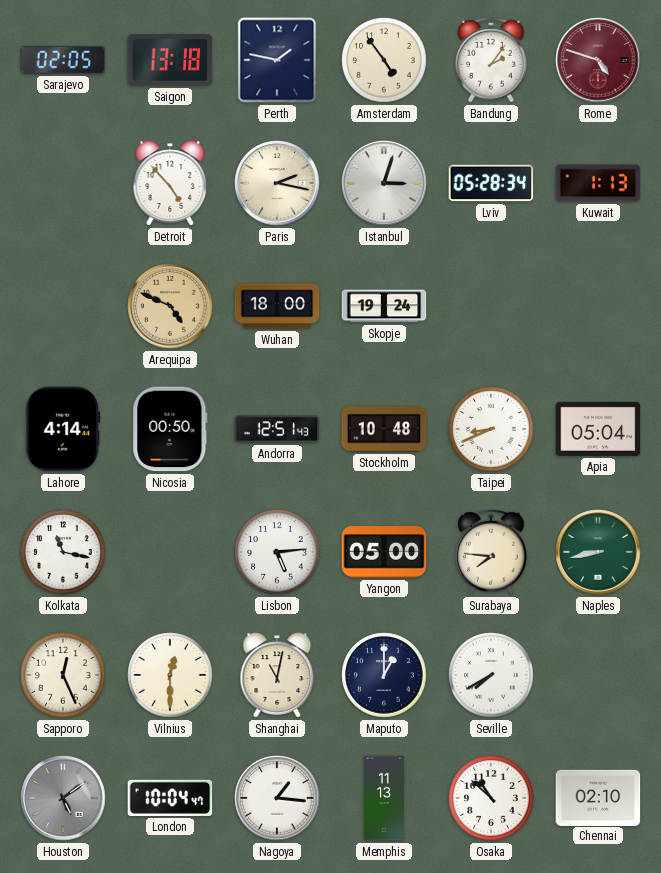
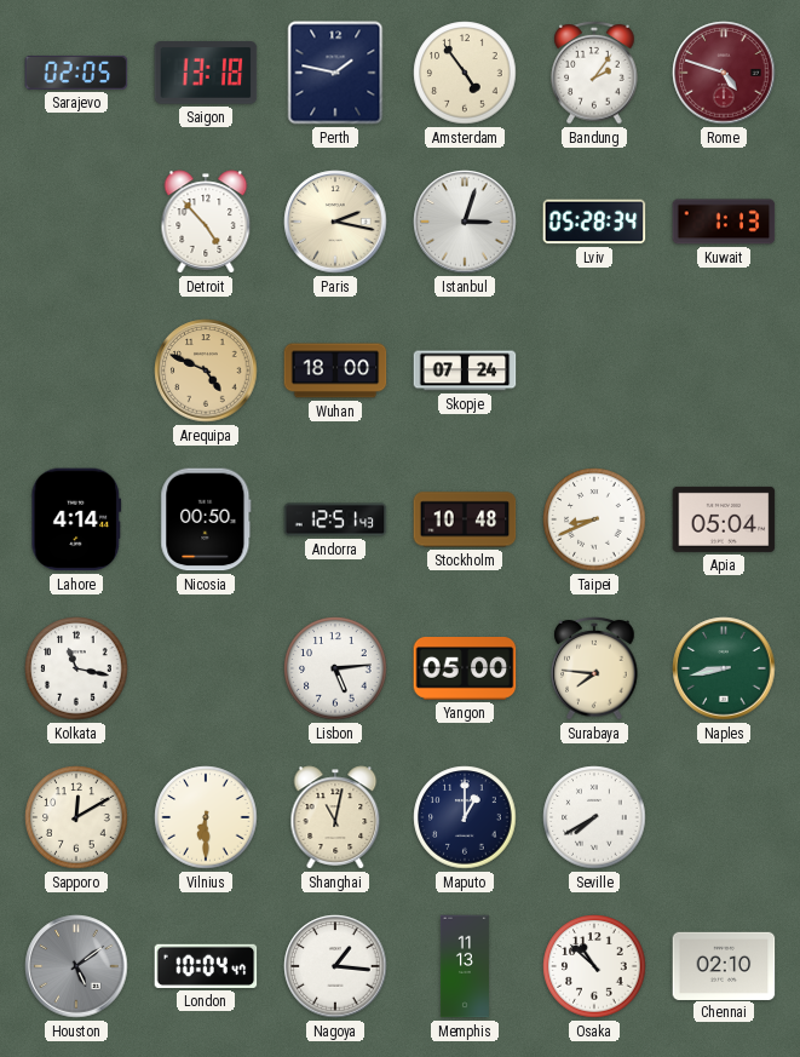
Skopje: 19:24 -> 07:24 (465, 370)
Sapporo: 12:26 -> 12:10 (76, 817)
Vilnius: 12:30 -> 6:30 (206, 817)
